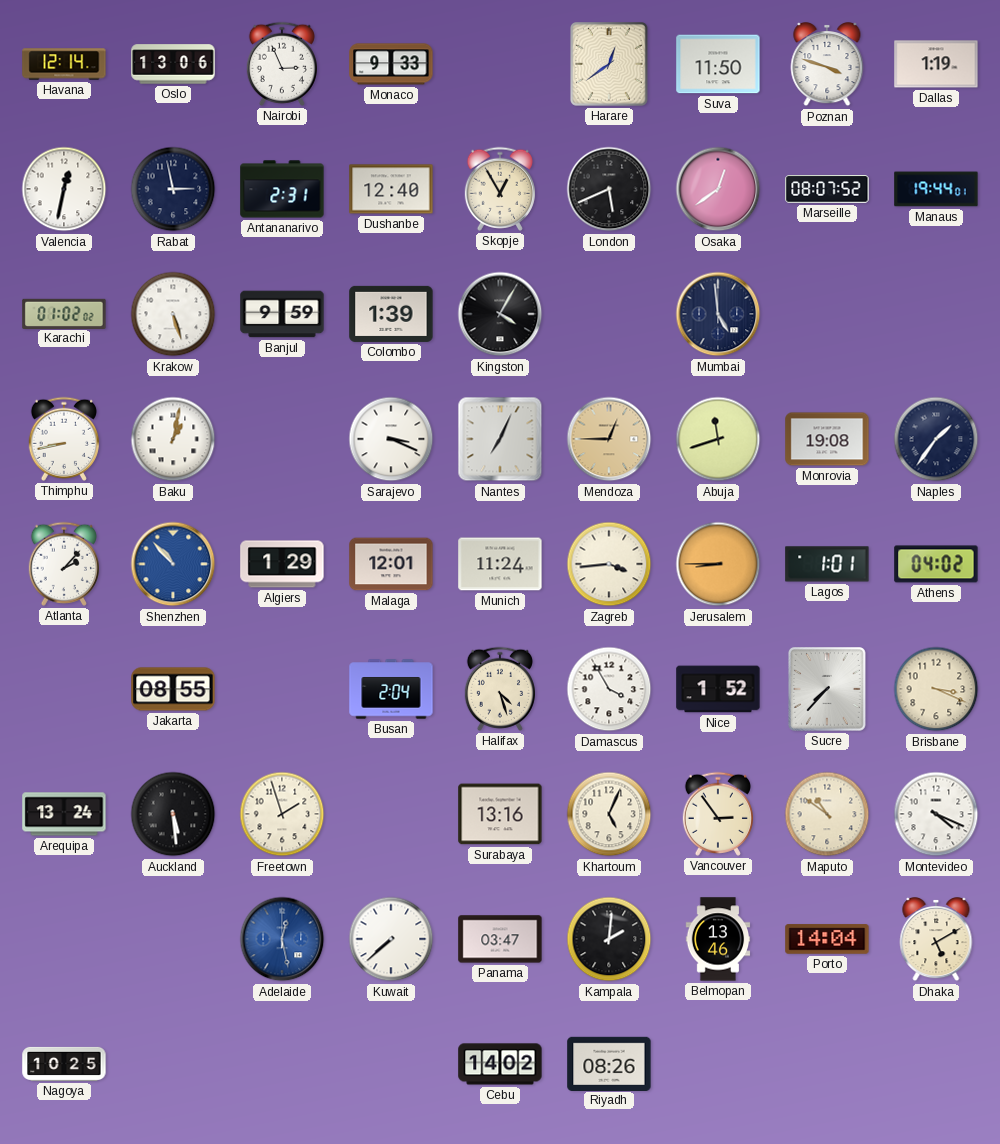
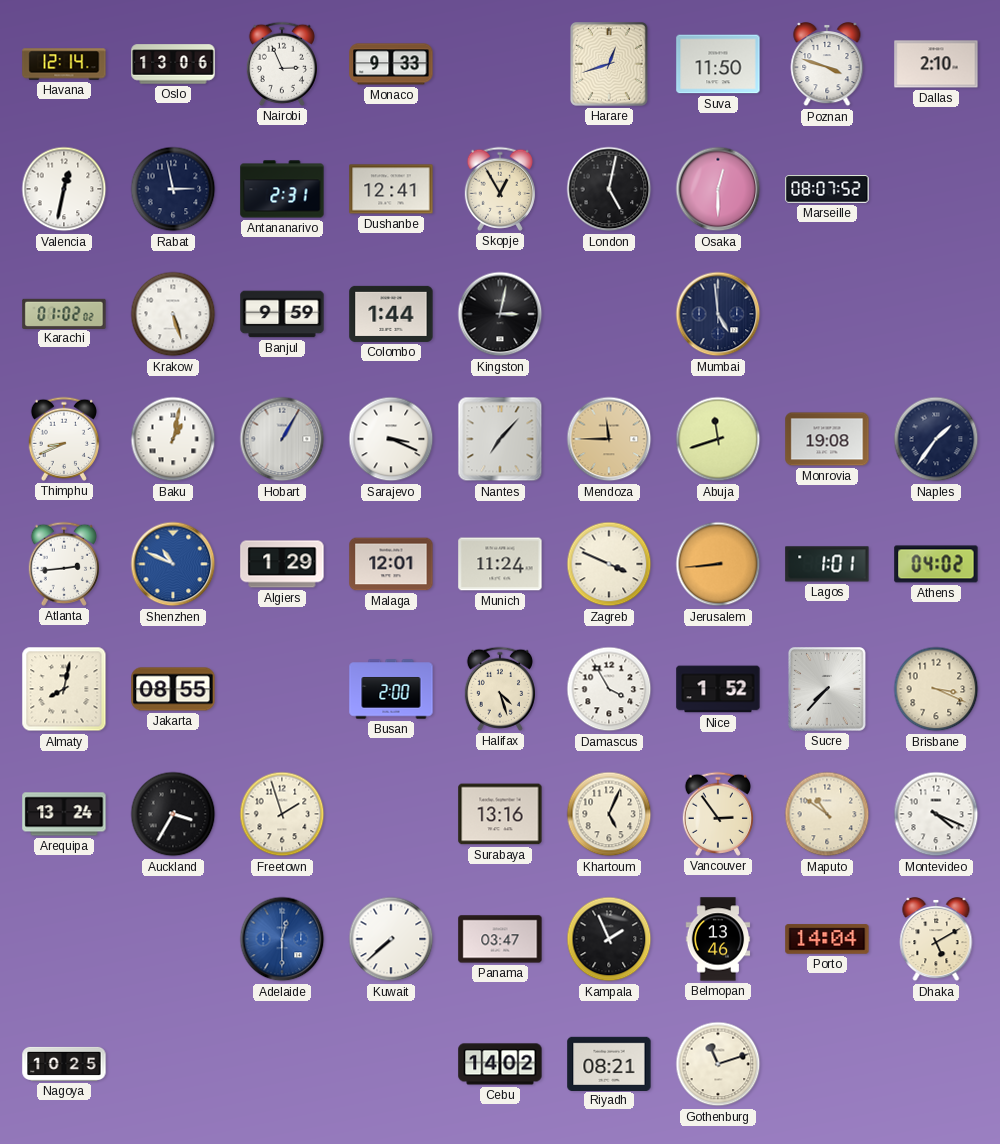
Harare: 12:39 -> 12:42 (610, 65)
Dallas: 1:19 -> 2:10 (936, 64)
Dushanbe: 12:40 -> 12:41 (391, 189)
London: 5:41 -> 5:02 (609, 189)
Osaka: 12:39 -> 12:30 (718, 189)
Manaus: 19:44 -> none (936, 189)
Colombo: 1:39 -> 1:44 (391, 314)
Kingston: 4:05 -> 3:02 (500, 314)
Thimphu: 8:43 -> 8:41 (63, 439)
Hobart: none -> 1:05 (282, 439)
Nantes: 7:04 -> 7:07 (500, 439)
Mendoza: 12:45 -> 11:45 (609, 439)
Atlanta: 2:07 -> 2:44 (63, 564)
Shenzhen: 10:53 -> 10:49 (173, 564)
Zagreb: 3:44 -> 3:49 (609, 564)
Jerusalem: 8:45 -> 8:44 (718, 564)
Almaty: none -> 8:02 (64, 689)
Busan: 2:04 -> 2:00 (391, 689)
Auckland: 5:29 -> 3:35 (173, 814)
Adelaide: 12:28 -> 12:30 (282, 939)
Kampala: 2:01 -> 1:56 (609, 939)
Riyadh: 08:26 -> 08:21 (609, 1063)
Gothenburg: none -> 11:12 (718, 1064)
